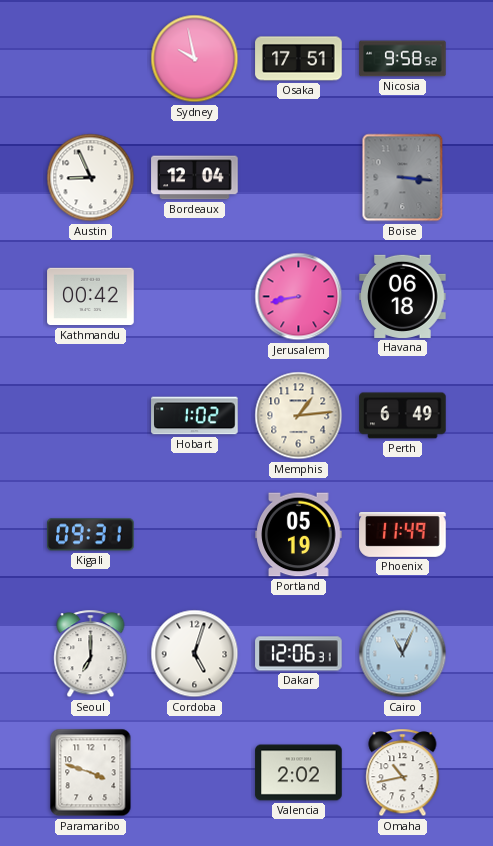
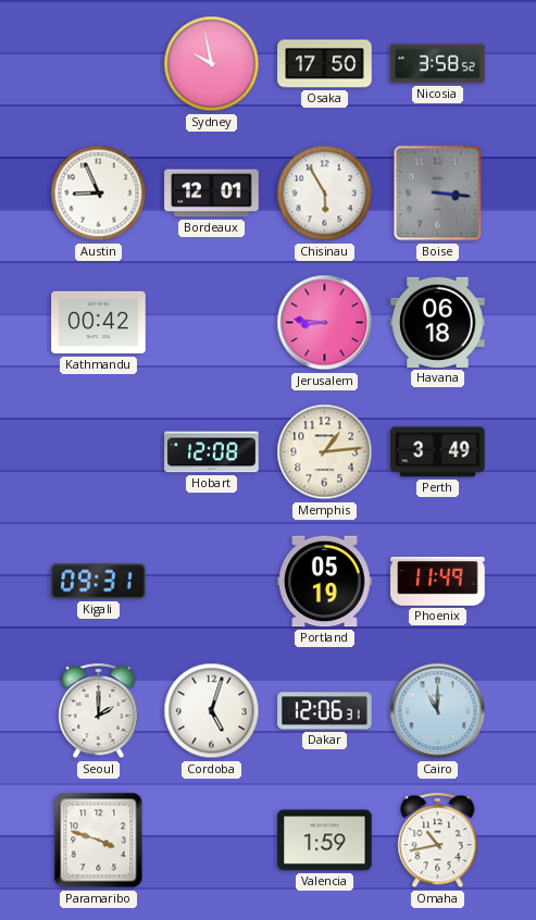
Osaka: 17:51 -> 17:50 (325, 64)
Nicosia: 9:58 -> 3:58 (438, 64)
Bordeaux: 12:04 -> 12:01 (212, 194)
Chisinau: none -> 5:55 (325, 194)
Jerusalem: 8:43 -> 8:46 (325, 323)
Hobart: 1:02 -> 12:08 (212, 452)
Perth: 6:49 -> 3:49 (438, 452)
Seoul: 7:00 -> 2:00 (99, 711)
Cairo: 11:04 -> 11:00 (438, 711)
Valencia: 2:02 -> 1:59 (325, 841)
